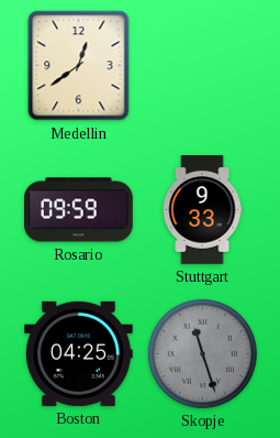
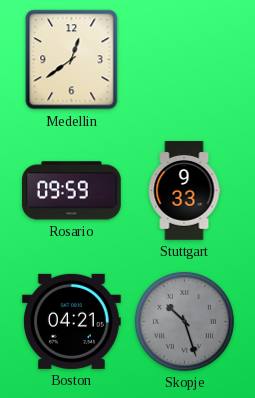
Boston: 04:25 -> 04:21 (72, 321)
Skopje: 11:27 -> 10:27 (184, 321)
